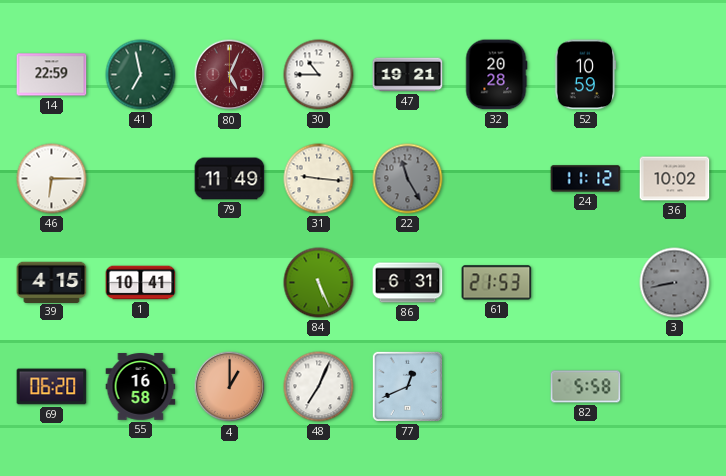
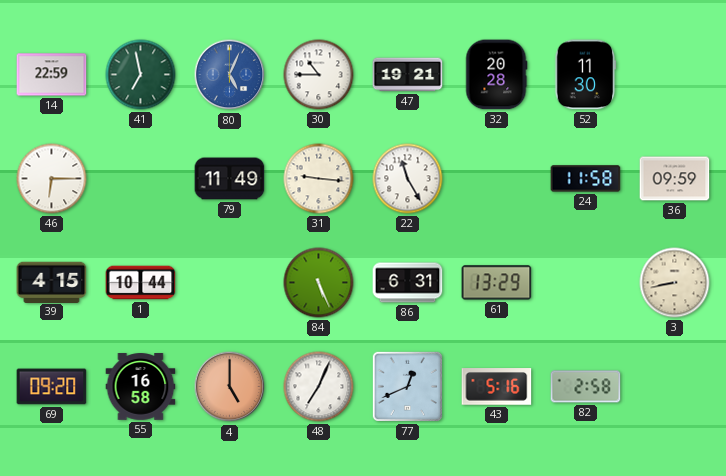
80 dial: burgundy -> blue (230, 75)
52: 10:59 -> 11:30 (586, 75)
22 dial: grey -> white (408, 179)
24: 11:12 -> 11:58 (586, 179)
36: 10:02 -> 09:59 (675, 179)
1: 10:41 -> 10:44 (141, 283)
61: 21:53 -> 13:29 (497, 283)
3 dial: grey -> cream (675, 283)
69: 06:20 -> 09:20 (52, 387)
4: 1:00 -> 5:00 (230, 387)
43: none -> 5:16 (497, 387)
82: 5:58 -> 2:58 (586, 387)
